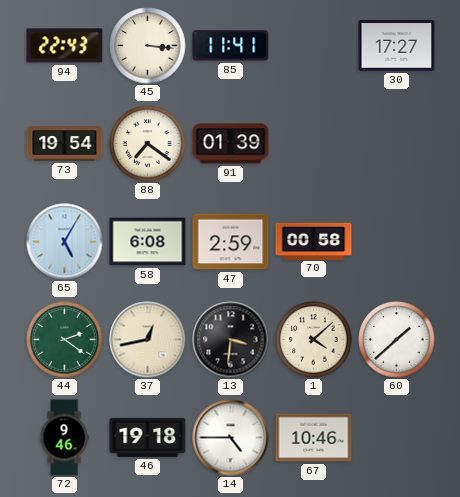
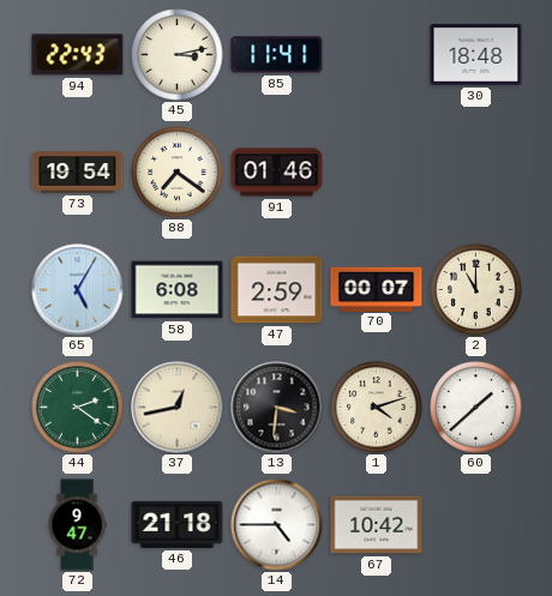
45: 3:16 -> 3:13 (178, 55)
30: 17:27 -> 18:48 (476, 54)
91: 01:39 -> 01:46 (277, 173)
70: 00:58 -> 00:07 (377, 289)
2: none -> 11:00 (476, 290)
1: 4:08 -> 4:12 (377, 408)
72: 9:46 -> 9:47 (77, 525)
46: 19:18 -> 21:18 (178, 524)
67: 10:46 -> 10:42 (377, 525)
